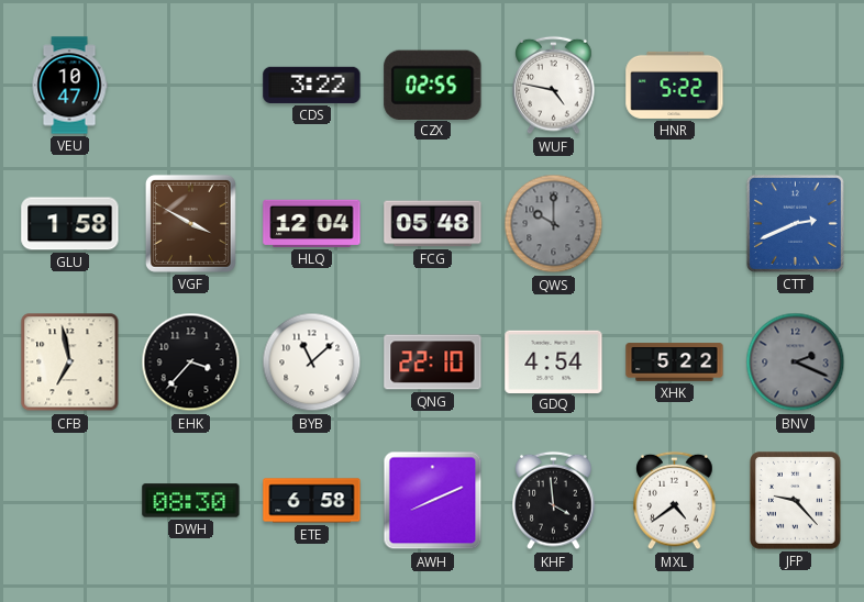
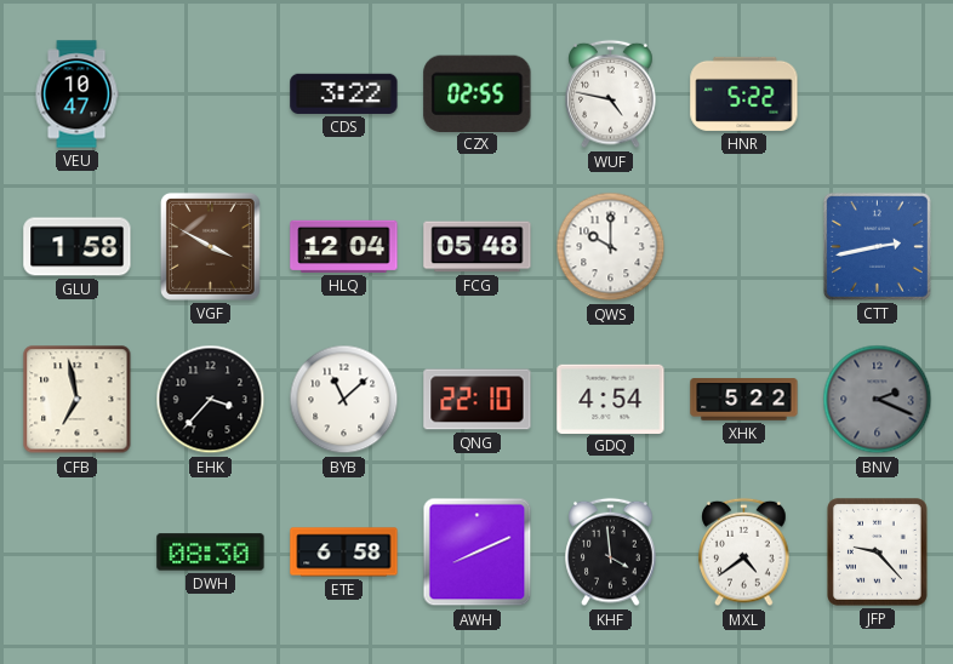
QWS dial: grey -> white (611, 247)
CTT: 2:41 -> 2:43 (877, 246)
